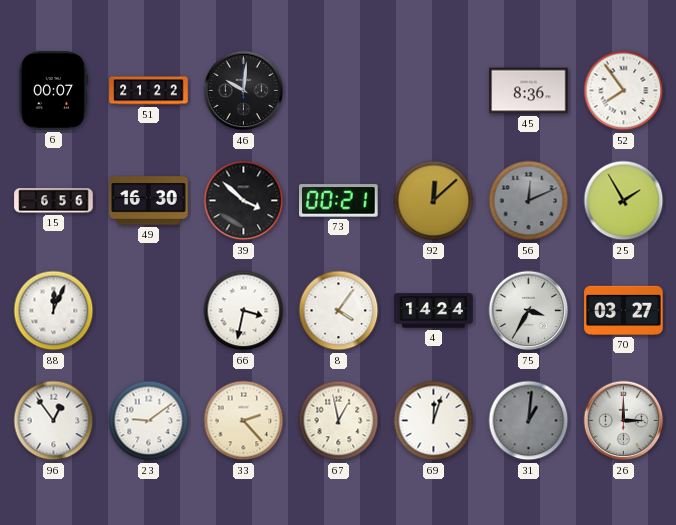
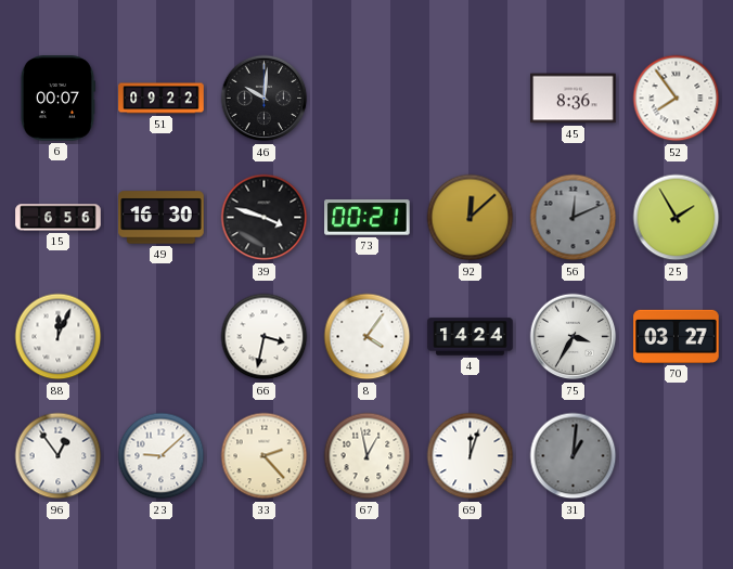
51: 21:22 -> 09:22 (162, 99)
39: 3:52 -> 3:48 (265, 218)
23: 9:09 -> 9:08 (162, 456)
26: 3:00 -> none (624, 421)
